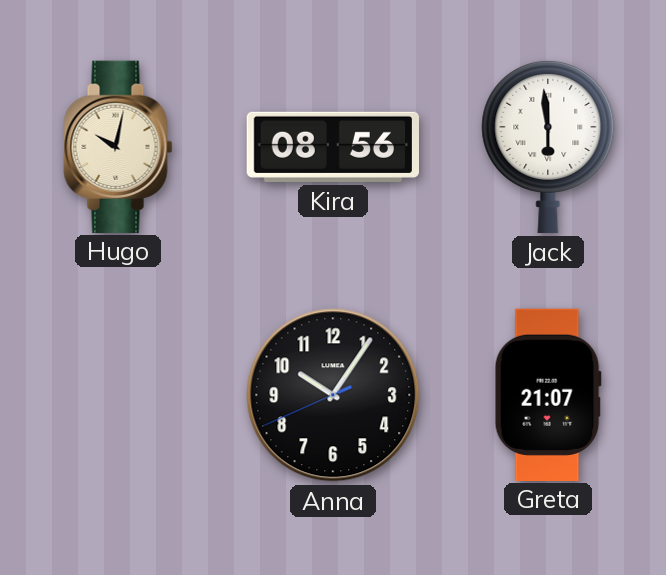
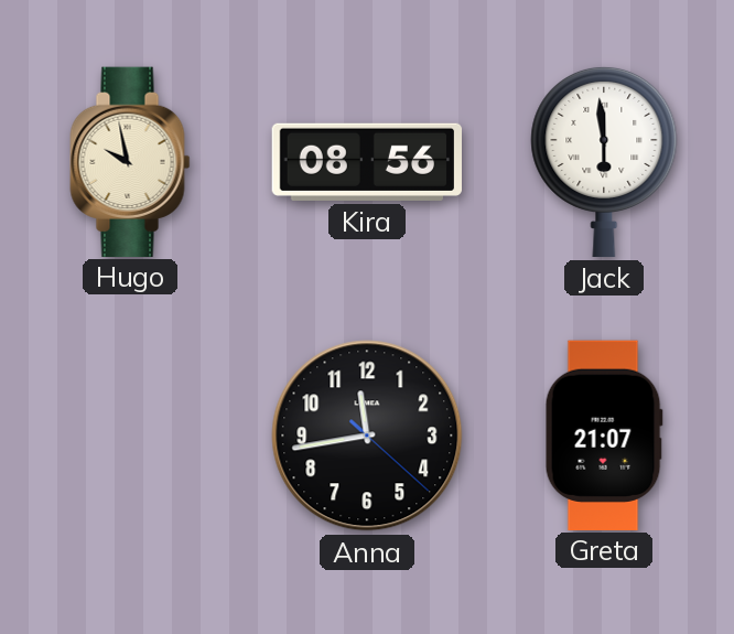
Hugo: 10:02 -> 9:58 (130, 161)
Anna: 10:05 -> 11:43 (367, 436)
